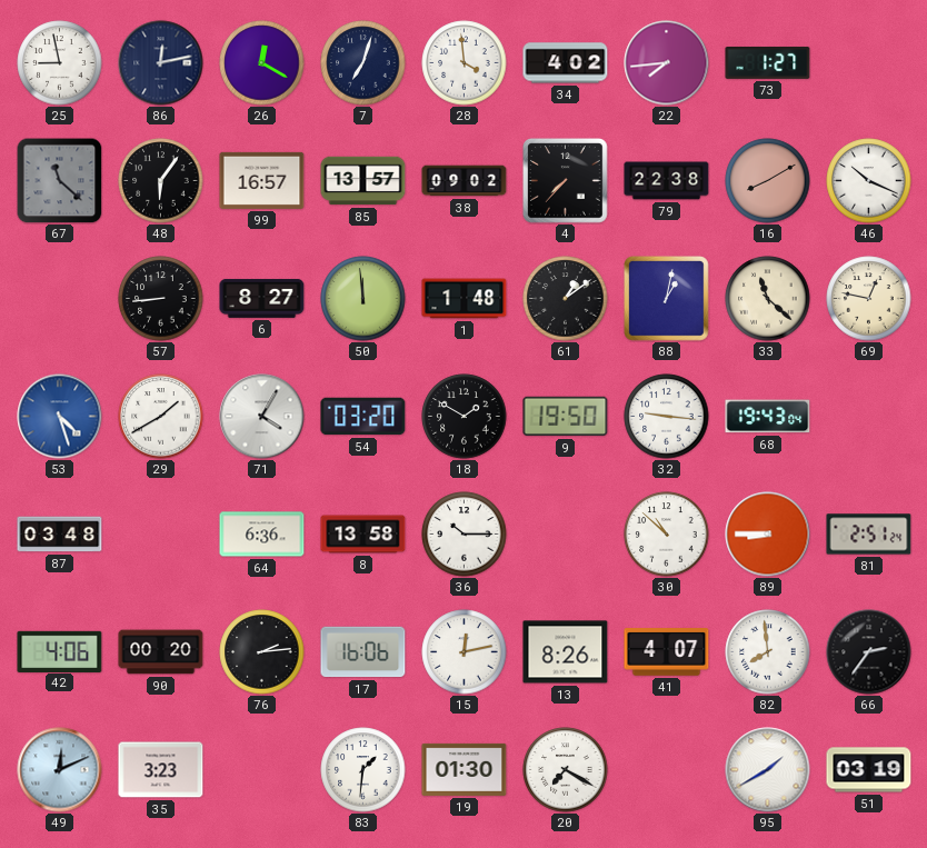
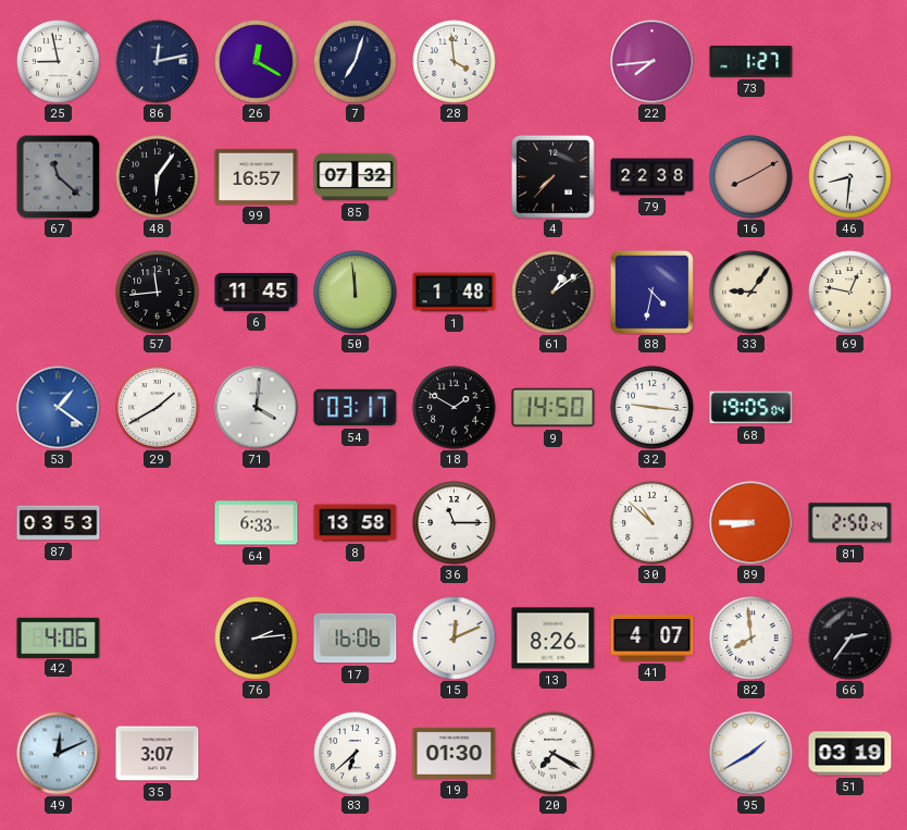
34: 4:02 -> none (566, 63)
85: 13:57 -> 07:32 (356, 177)
38: 09:02 -> none (465, 181)
46: 10:19 -> 8:31 (850, 177)
57: 8:44 -> 11:44 (158, 293)
6: 8:27 -> 11:45 (257, 293)
88: 1:02 -> 4:32 (653, 293)
33: 11:22 -> 9:06 (751, 293)
53: 4:27 -> 1:21 (59, 408)
71: 4:05 -> 4:01 (257, 408)
54: 03:20 -> 03:17 (356, 408)
9: 19:50 -> 14:50 (554, 408)
68: 19:43 -> 19:05 (751, 408)
87: 03:48 -> 03:53 (59, 523)
64: 6:36 -> 6:33 (257, 523)
36: 10:15 -> 11:15 (455, 523)
81: 2:51 -> 2:50 (850, 523)
90: 00:20 -> none (161, 652)
15: 12:13 -> 12:11 (455, 639)
35: 3:23 -> 3:07 (158, 754)
83: 1:31 -> 6:38 (356, 754)
